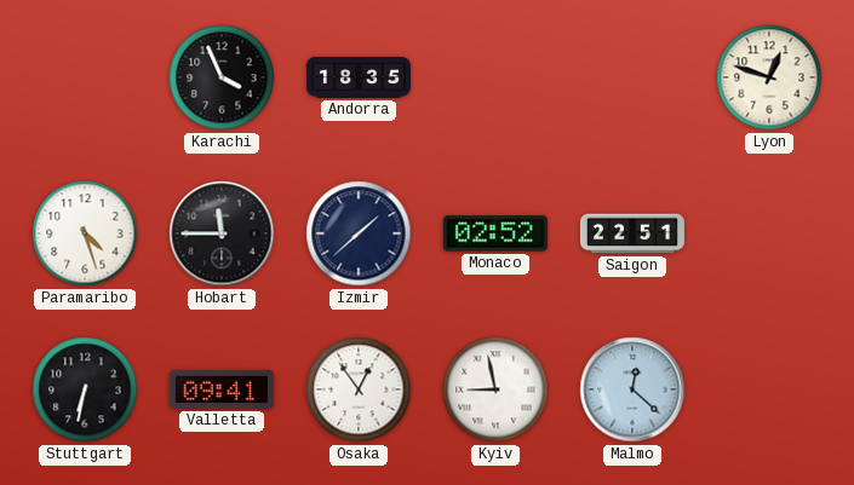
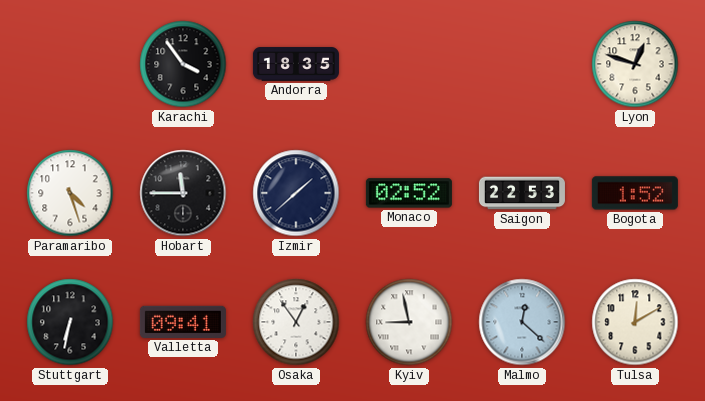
Karachi: 3:56 -> 3:54 (183, 64)
Saigon: 22:51 -> 22:53 (522, 193)
Bogota: none -> 1:52 (635, 193)
Tulsa: none -> 12:10 (635, 322)
